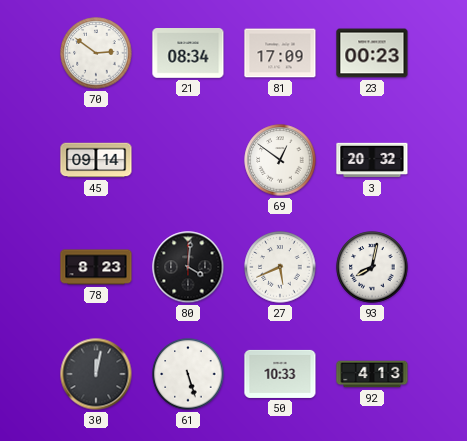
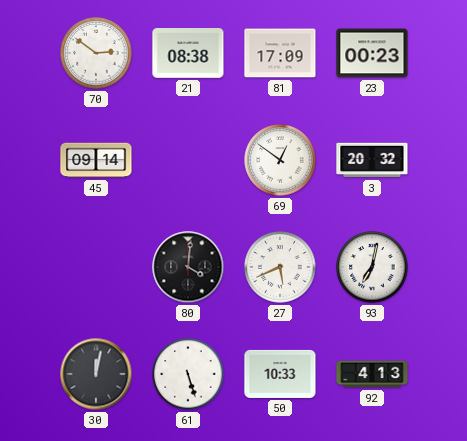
21: 08:34 -> 08:38 (188, 53)
78: 8:23 -> none (96, 267)
93: 8:02 -> 7:02 (372, 267)
